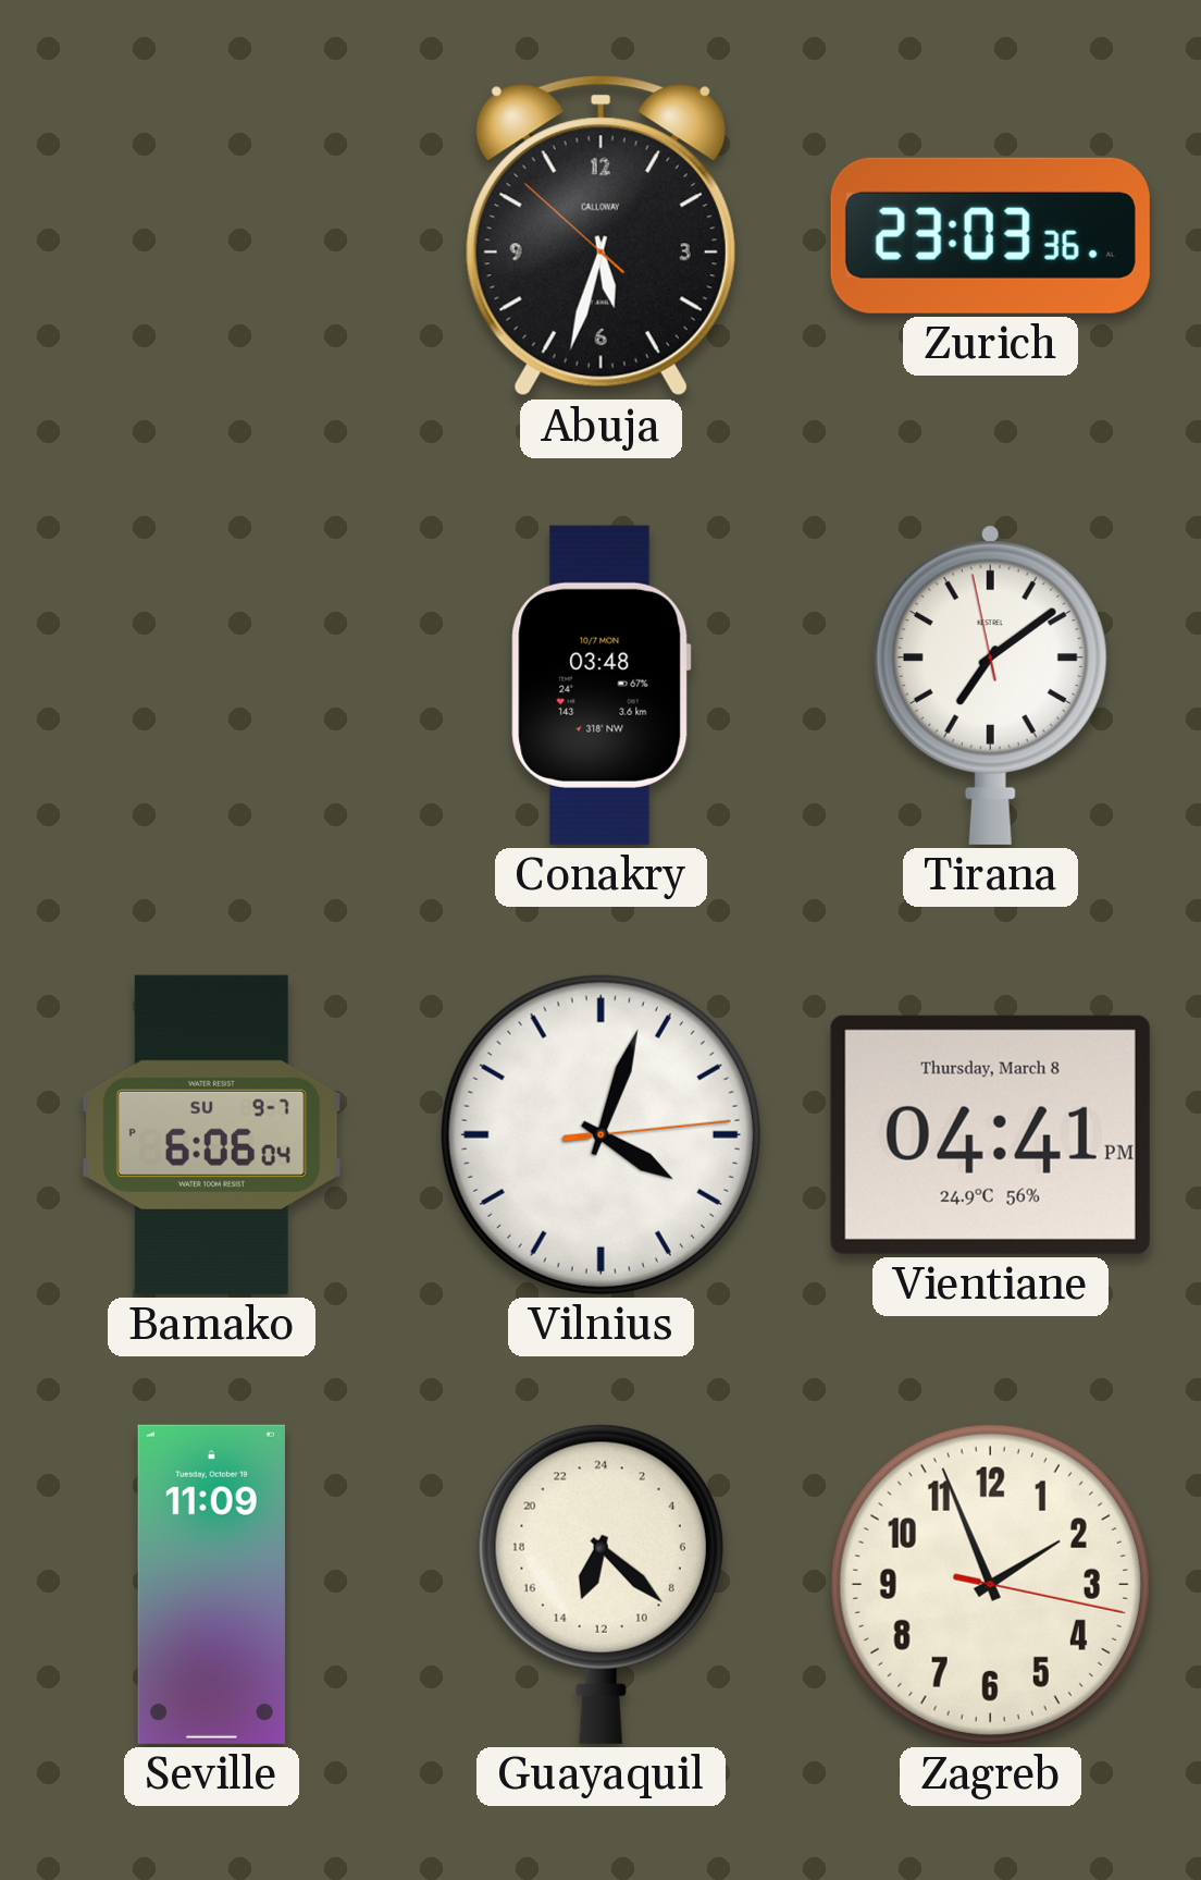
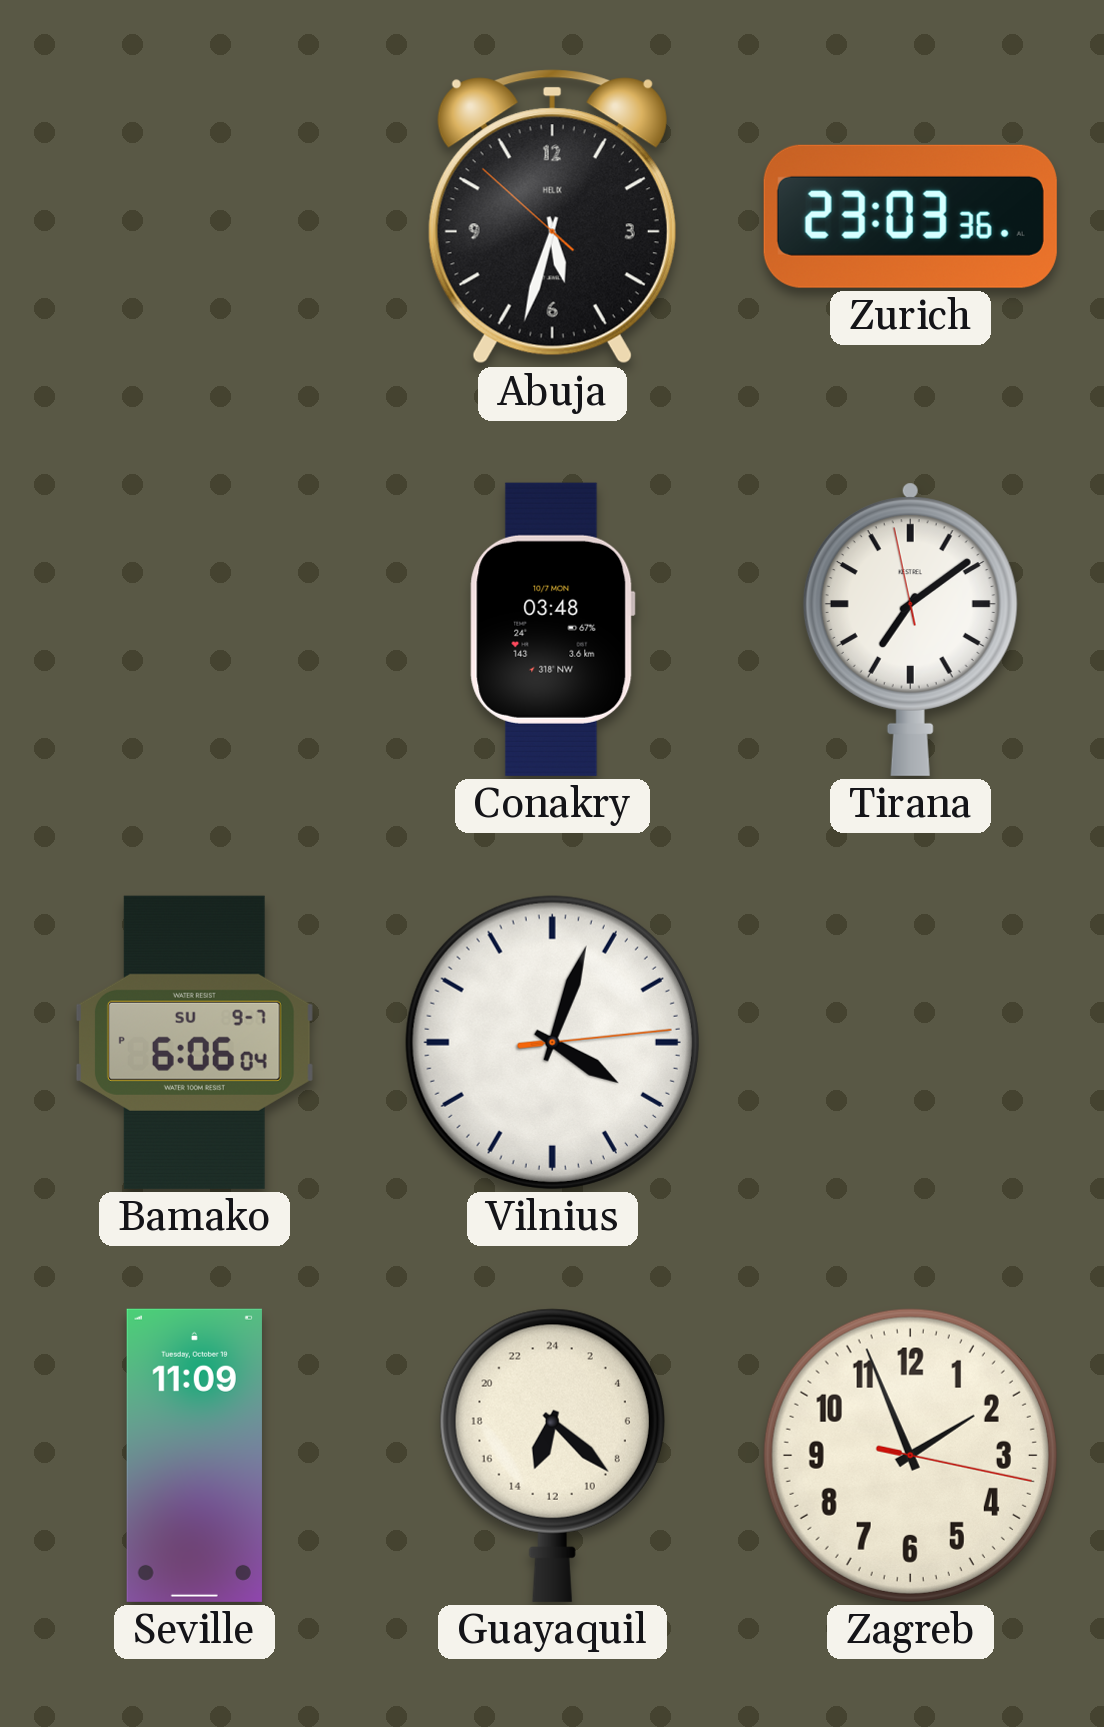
Abuja brand: CALLOWAY -> HELIX (552, 217)
Vientiane: 04:41 -> none (990, 1134)
